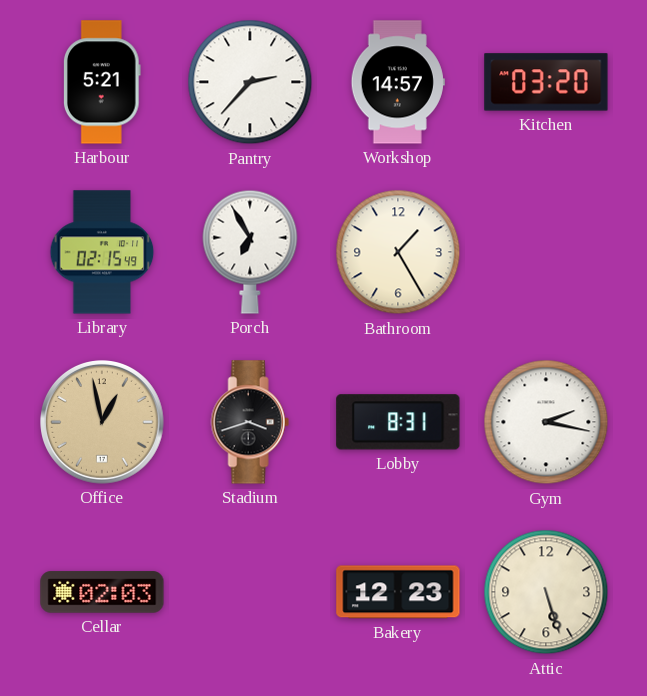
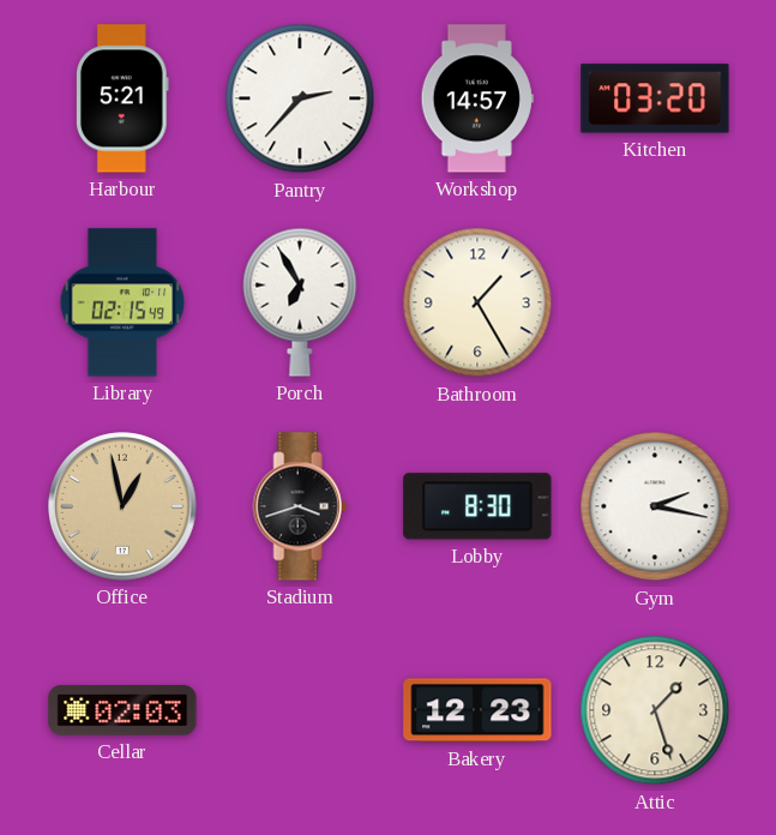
Lobby: 8:31 -> 8:30 (477, 506)
Attic: 5:27 -> 1:27 (655, 710)
